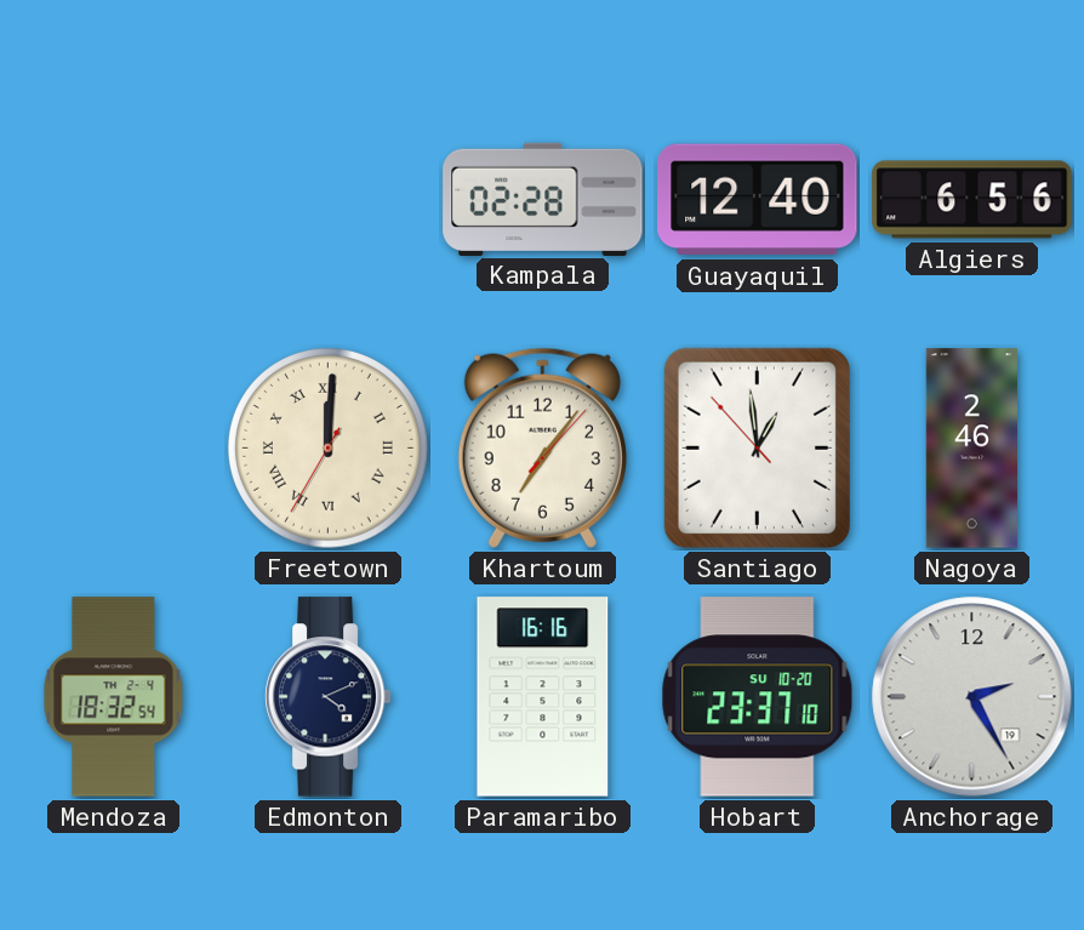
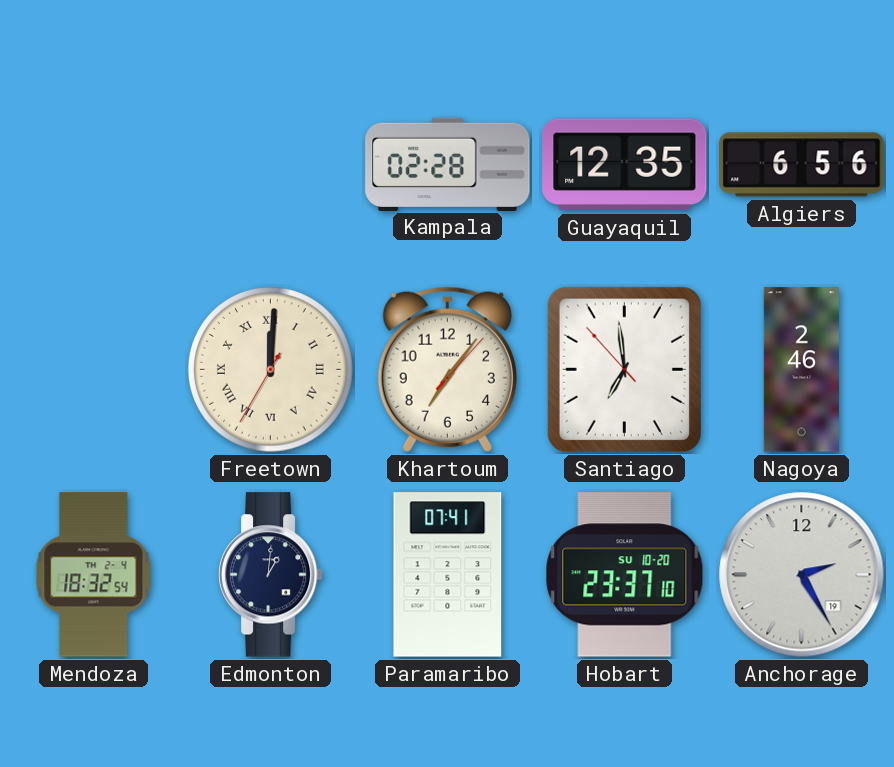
Guayaquil: 12:40 -> 12:35 (625, 165)
Santiago: 12:58 -> 6:58 (624, 369)
Edmonton: 4:11 -> 1:01 (270, 575)
Paramaribo: 16:16 -> 07:41 (448, 575)
